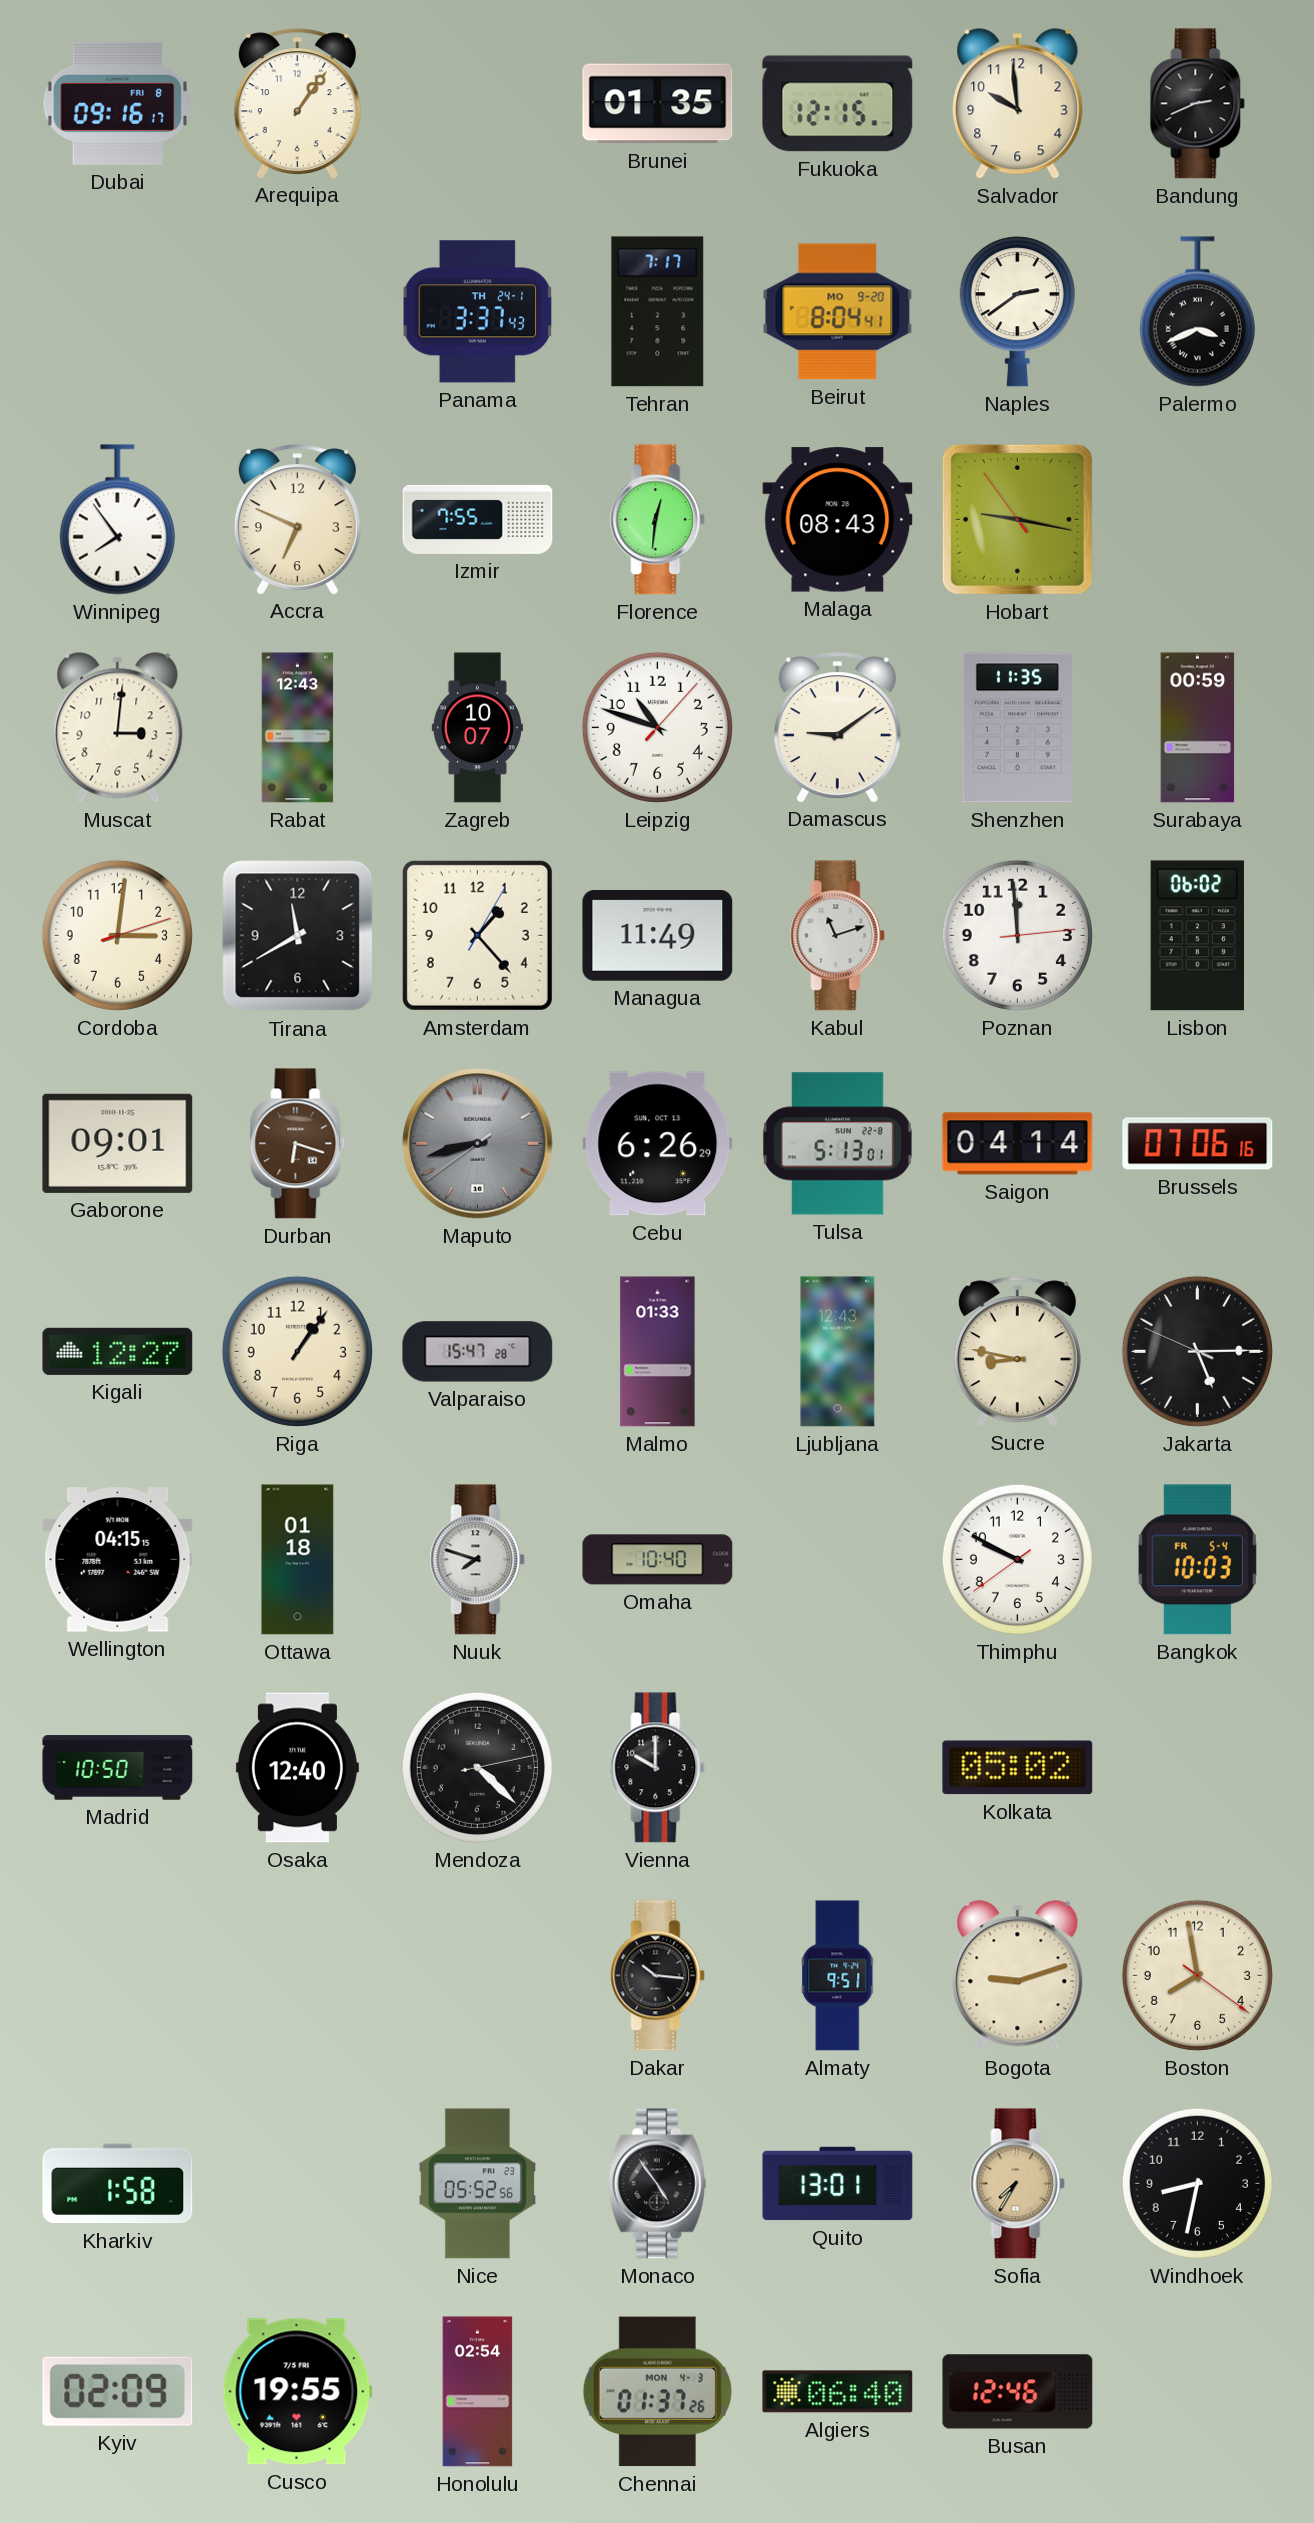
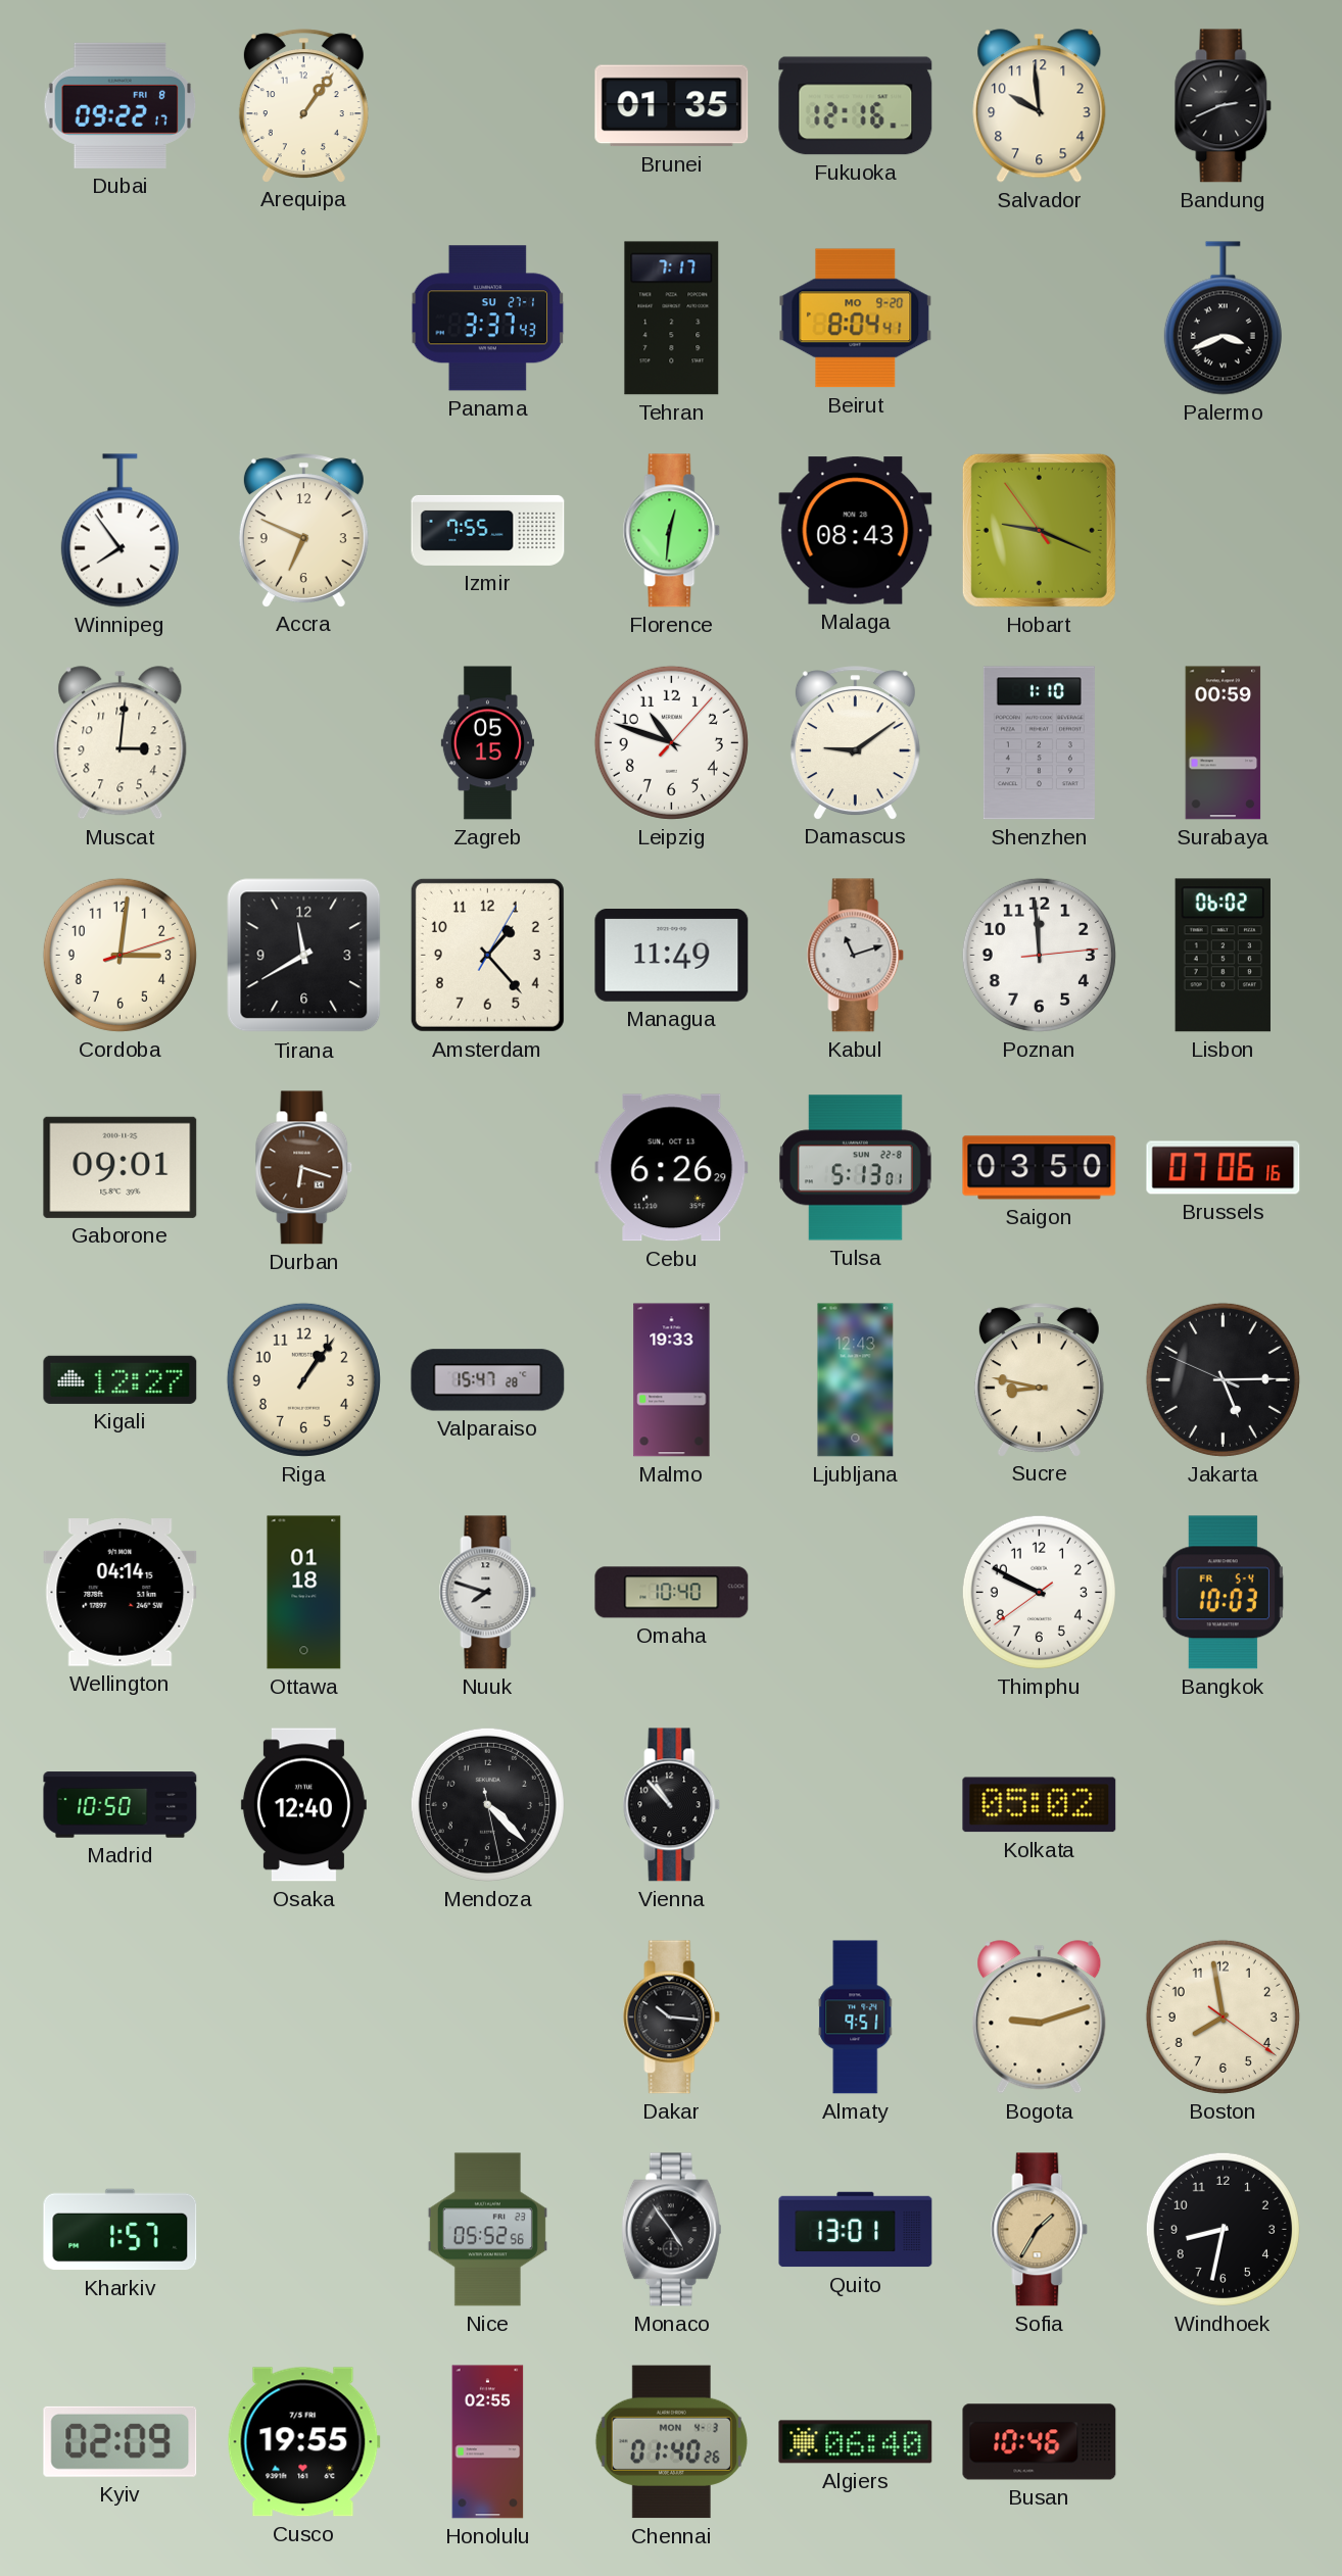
Dubai: 09:16 -> 09:22 (121, 105)
Fukuoka: 12:15 -> 12:16 (856, 106)
Panama date: TH 24-1 -> SU 27-1 (488, 319)
Naples: 2:39 -> none (1017, 312)
Hobart: 9:16 -> 9:18 (1039, 530)
Rabat: 12:43 -> none (298, 728)
Zagreb: 10:07 -> 05:15 (487, 743)
Shenzhen: 11:35 -> 1:10 (1039, 743)
Maputo: 8:42 -> none (478, 1144)
Saigon: 04:14 -> 03:50 (1040, 1168)
Malmo: 01:33 -> 19:33 (672, 1380)
Wellington: 04:15 -> 04:14 (121, 1593)
Mendoza: 4:22:13 -> 4:22:28 (487, 1804)
Vienna: 10:00 -> 10:53 (672, 1805)
Kharkiv: 1:58 -> 1:57 (121, 2230)
Sofia: 7:35 -> 1:35 (1040, 2230)
Honolulu: 02:54 -> 02:55 (488, 2442)
Chennai: 01:37 -> 01:40 (671, 2442)
Busan: 12:46 -> 10:46 (1040, 2442)
